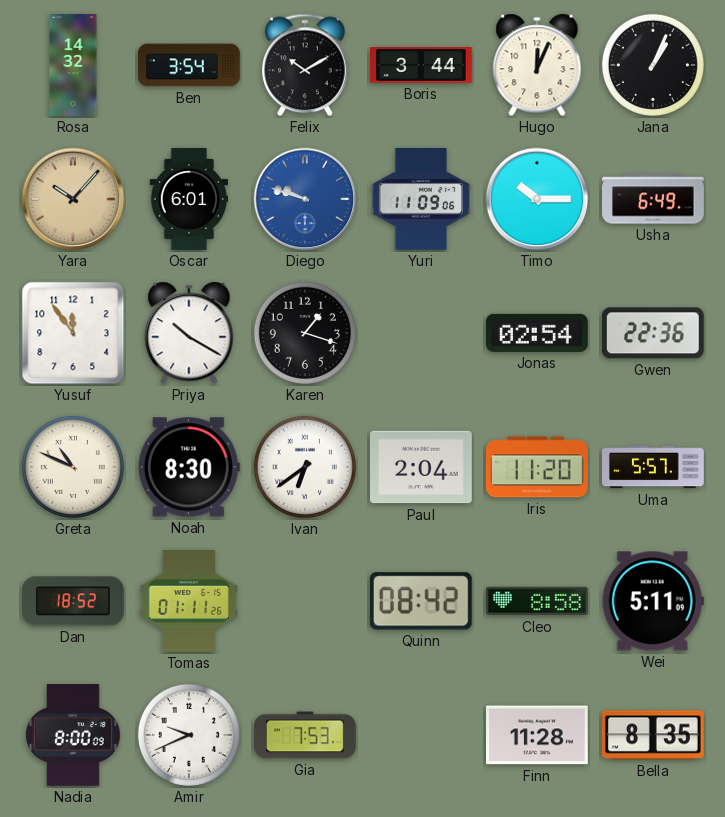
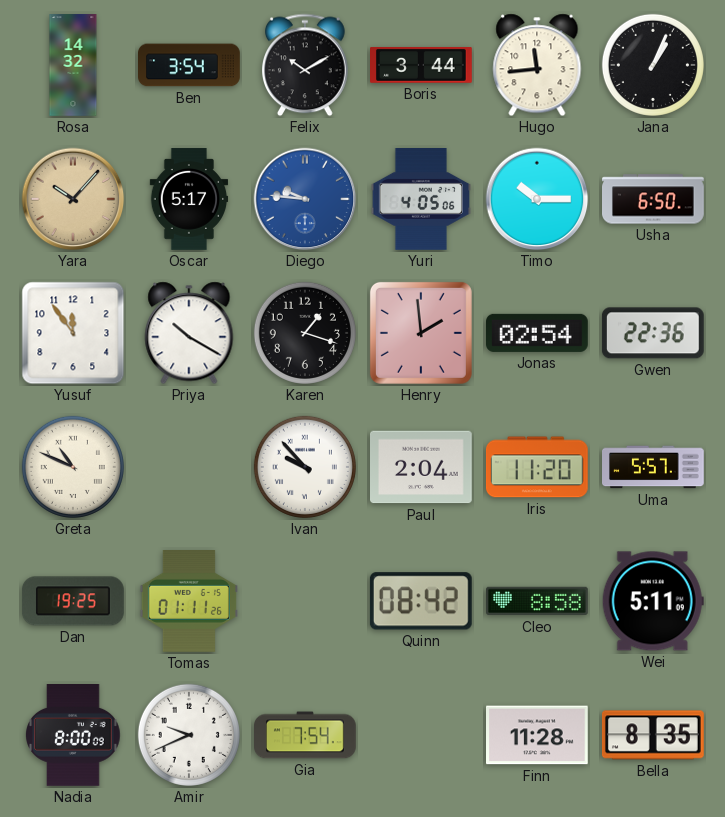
Hugo: 12:04 -> 11:44 (537, 65)
Oscar: 6:01 -> 5:17 (189, 199)
Diego: 9:48 -> 9:46 (305, 199)
Yuri: 11:09 -> 4:05 (420, 200)
Usha: 6:49 -> 6:50 (653, 199)
Henry: none -> 1:59 (421, 333)
Noah: 8:30 -> none (189, 467)
Ivan: 6:39 -> 9:53 (305, 467)
Dan: 18:52 -> 19:25 (73, 601)
Gia: 7:53 -> 7:54 (306, 735)
